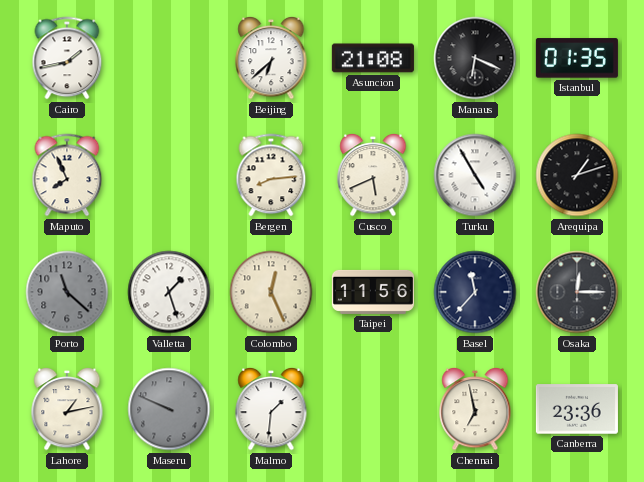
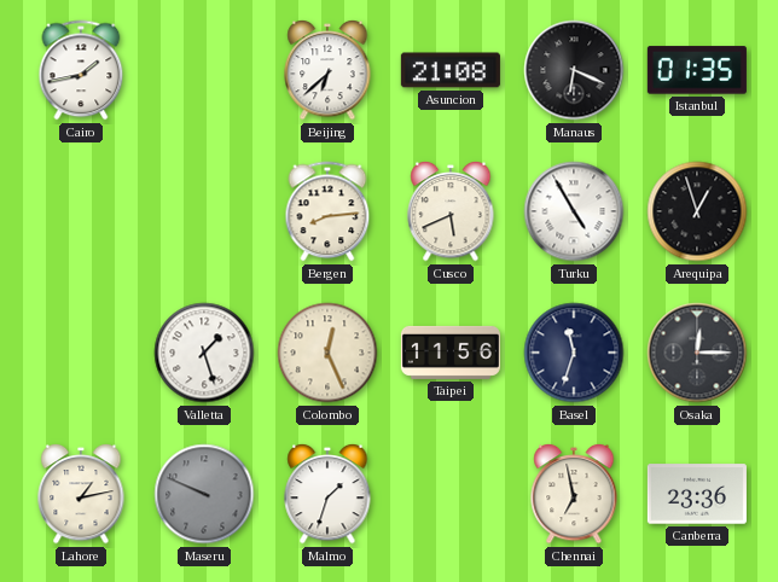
Maputo: 7:56 -> none (67, 175)
Arequipa: 1:12 -> 12:57 (697, 211)
Porto: 11:22 -> none (67, 292)
Basel: 11:37 -> 11:33 (574, 353)
Malmo: 1:31 -> 1:33 (327, 494)
